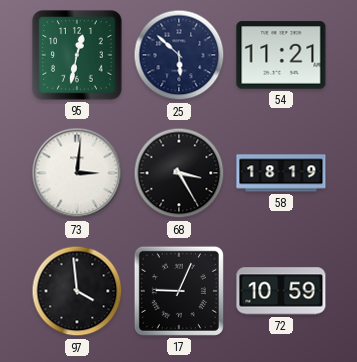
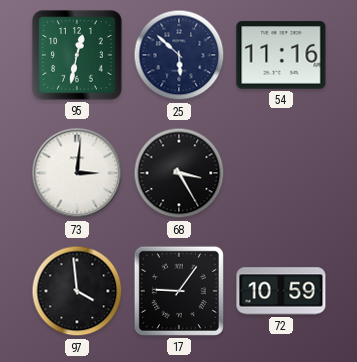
54: 11:21 -> 11:16 (281, 55)
58: 18:19 -> none (281, 173)
17: 9:04 -> 9:06 (179, 291)
